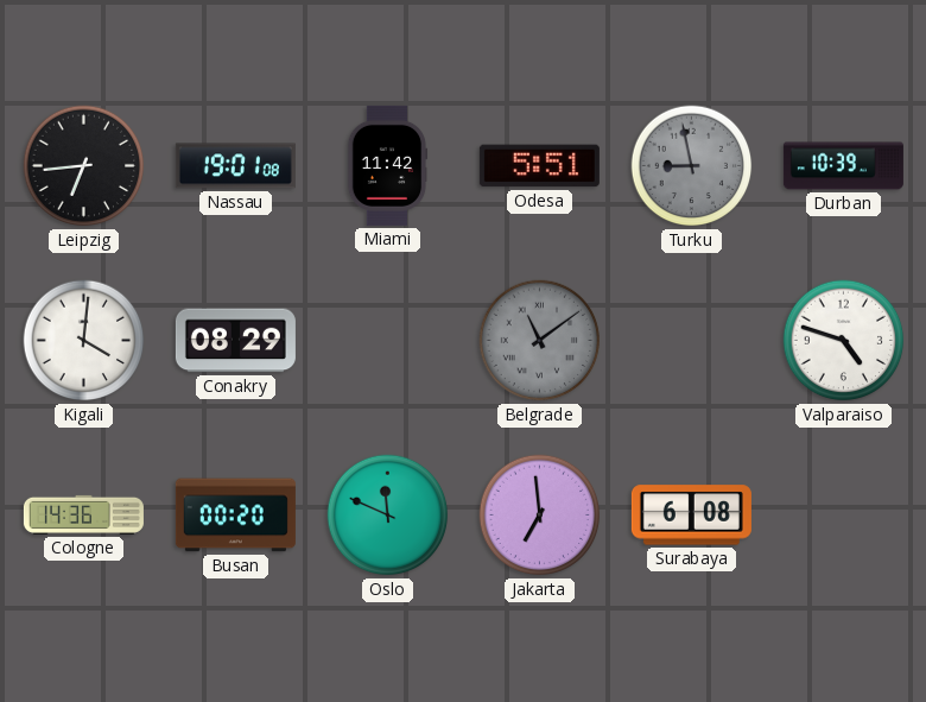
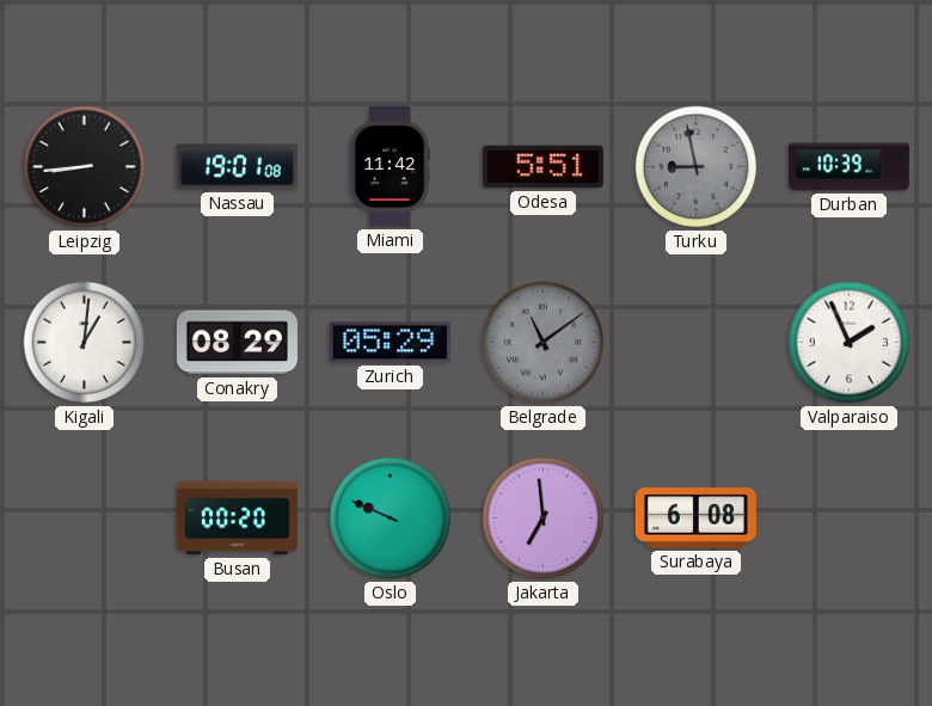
Leipzig: 6:44 -> 8:44 (85, 167)
Kigali: 4:01 -> 1:01 (85, 343)
Zurich: none -> 05:29 (390, 343)
Valparaiso: 4:48 -> 1:56 (850, 343)
Cologne: 14:36 -> none (83, 514)
Oslo: 11:49 -> 9:49 (391, 518)
